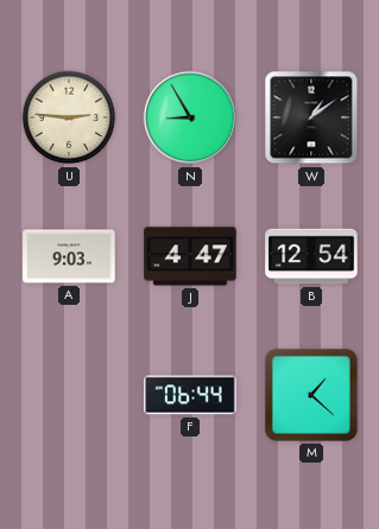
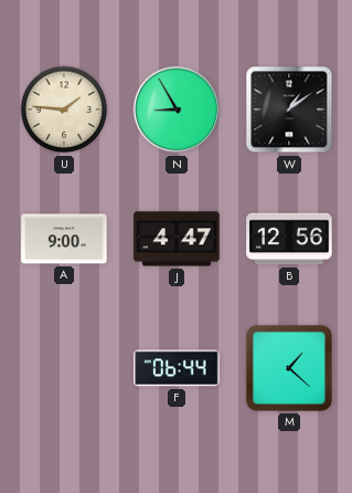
U: 2:46 -> 1:46 (64, 109)
A: 9:03 -> 9:00 (64, 239)
B: 12:54 -> 12:56 (289, 239)
